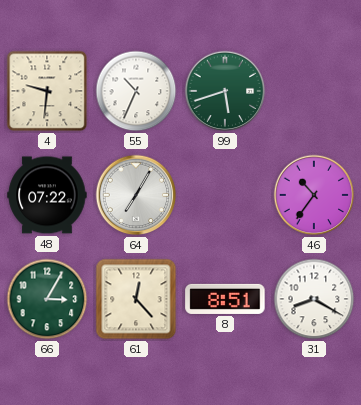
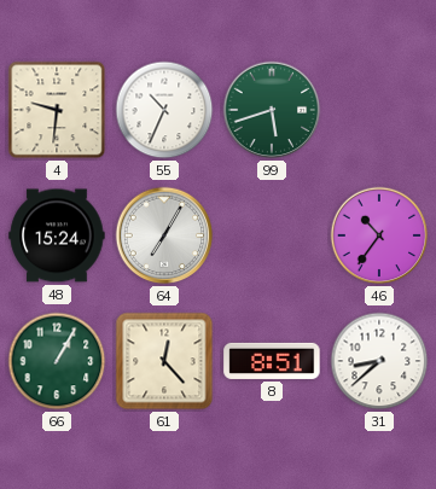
48: 07:22 -> 15:24 (57, 235)
66: 3:05 -> 1:05 (57, 361)
31: 8:20 -> 8:38 (379, 361)
